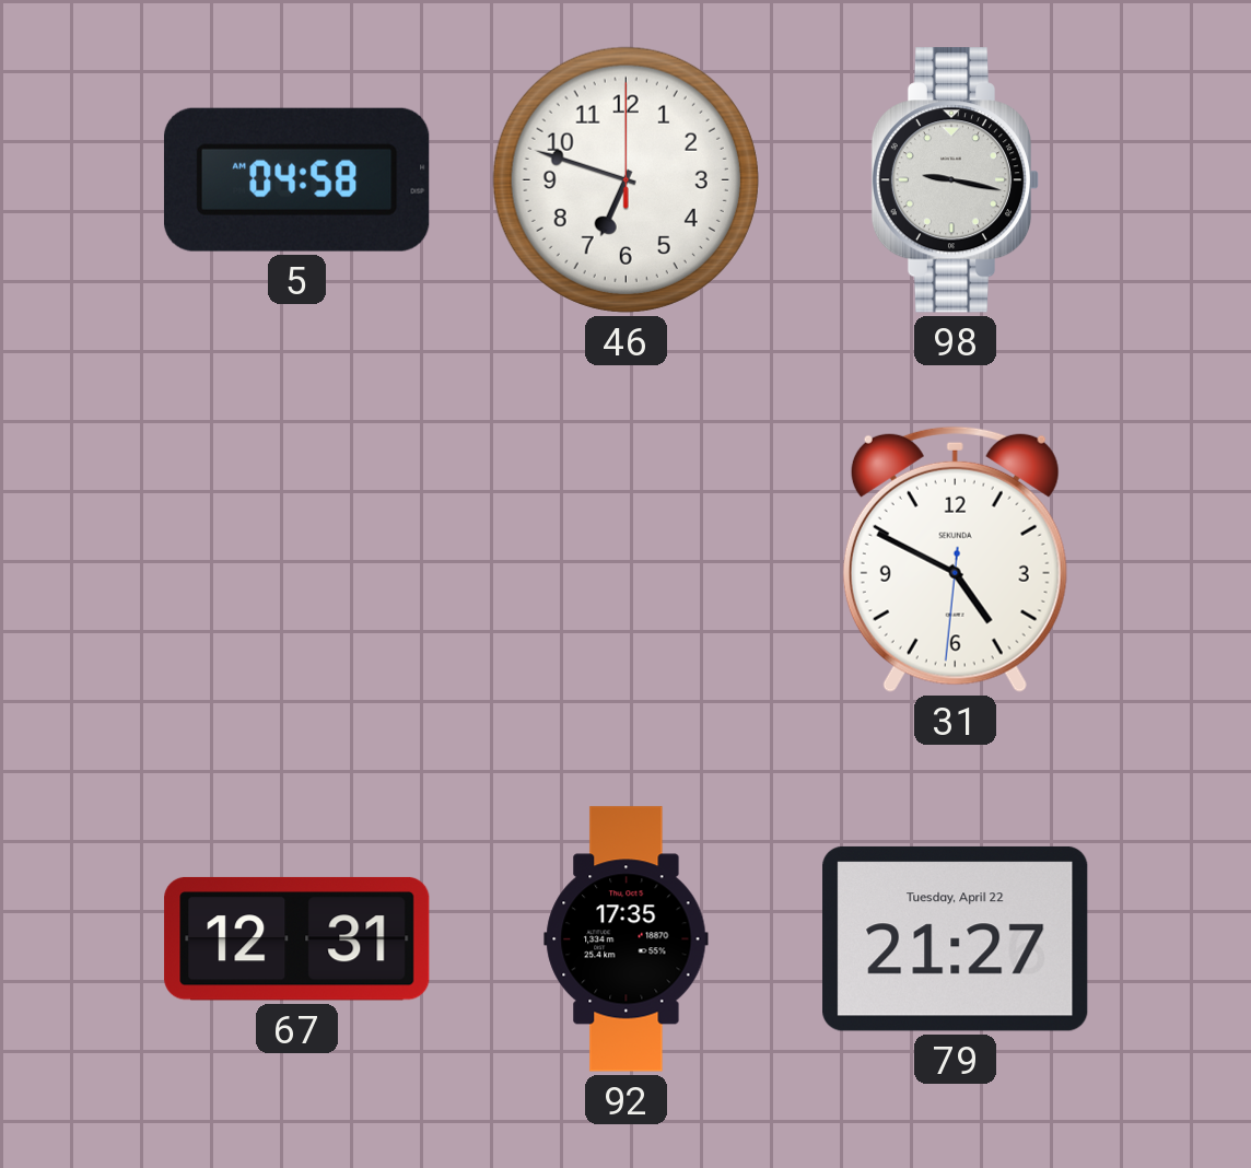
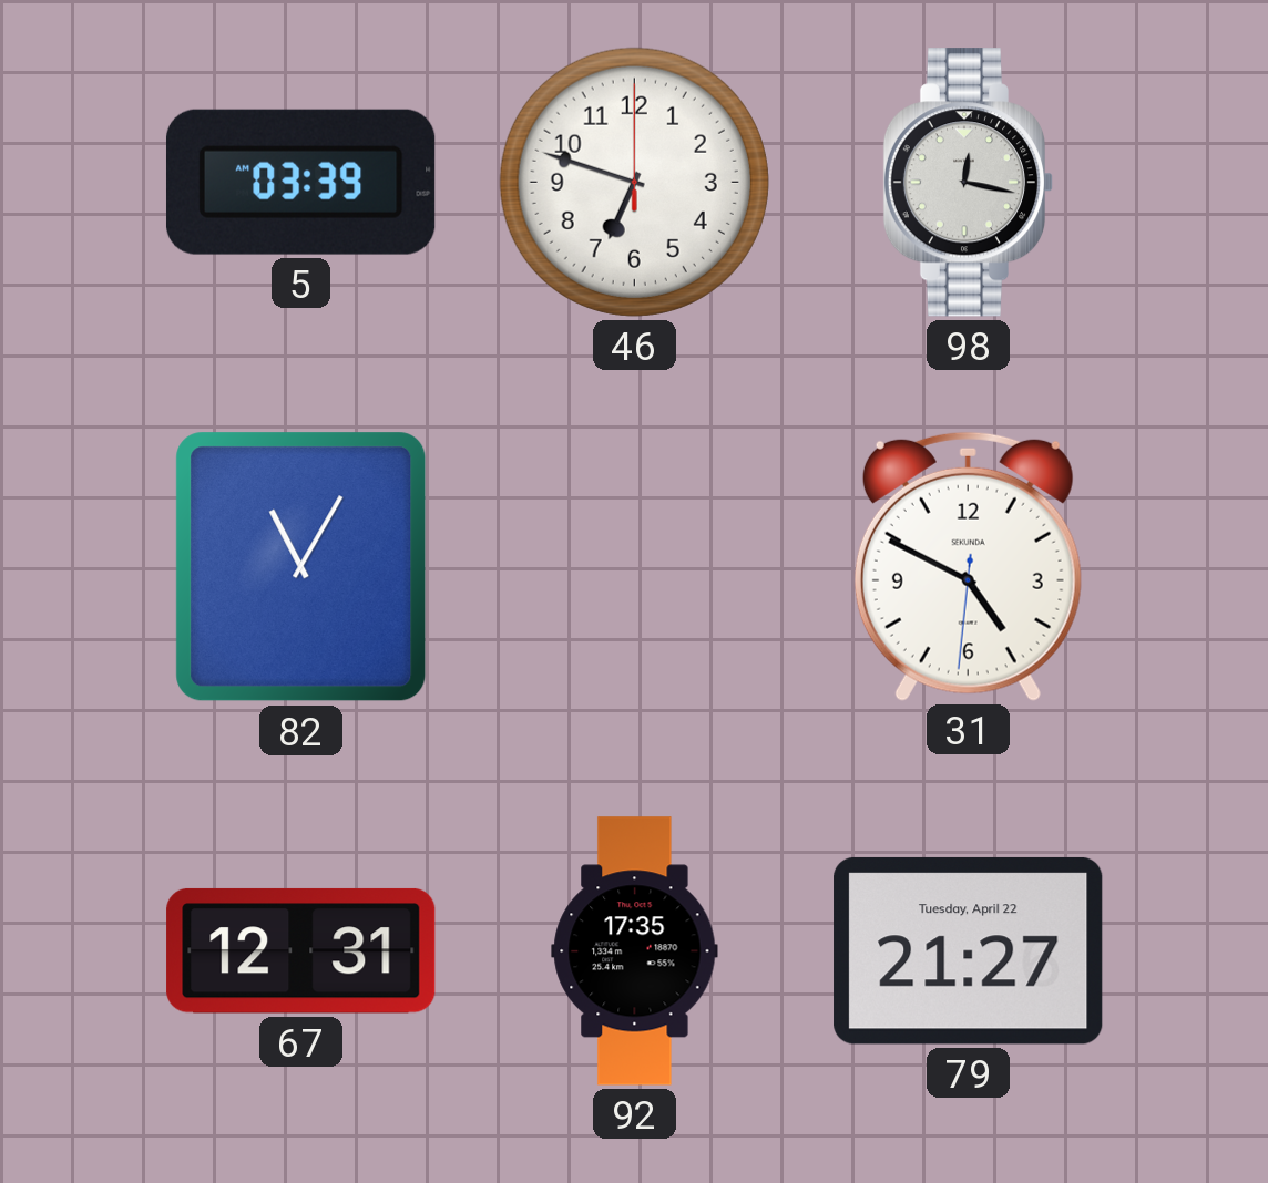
5: 04:58 -> 03:39 (300, 182)
98: 9:17 -> 12:17 (969, 183)
82: none -> 11:05 (301, 567)
